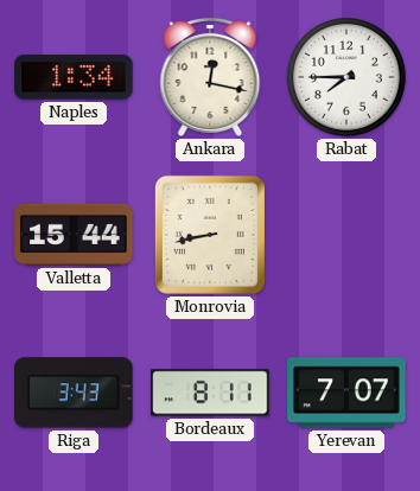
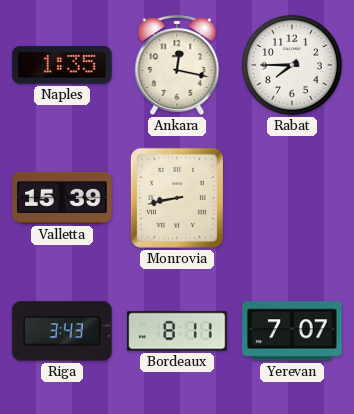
Naples: 1:34 -> 1:35 (62, 65)
Valletta: 15:44 -> 15:39 (62, 198)
